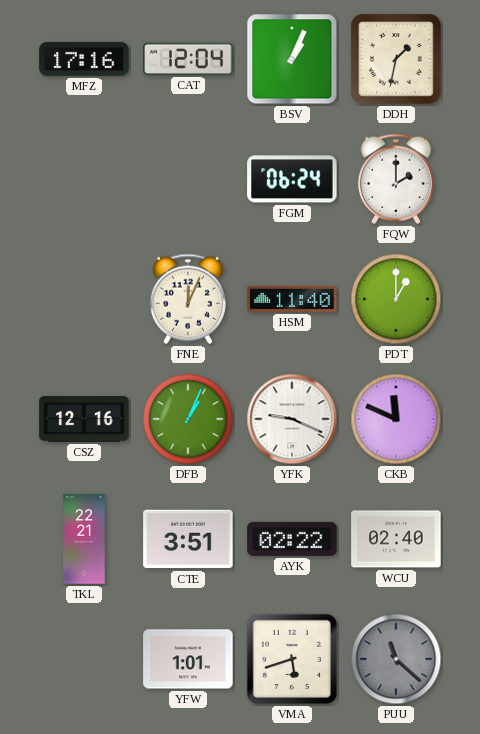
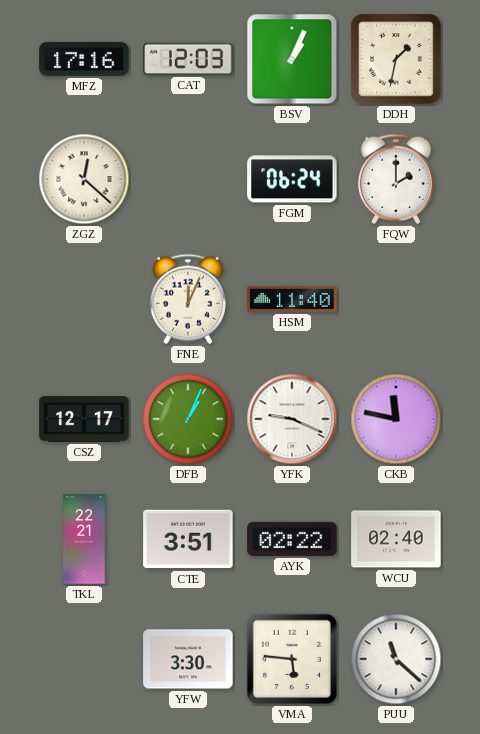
CAT: 12:04 -> 12:03 (188, 59)
ZGZ: none -> 12:22 (84, 179)
PDT: 1:00 -> none (396, 299)
CSZ: 12:16 -> 12:17 (84, 420)
CKB: 11:49 -> 11:47 (396, 419)
YFW: 1:01 -> 3:30 (188, 659)
VMA: 5:42 -> 5:46 (292, 659)
PUU dial: grey -> white (396, 659)
